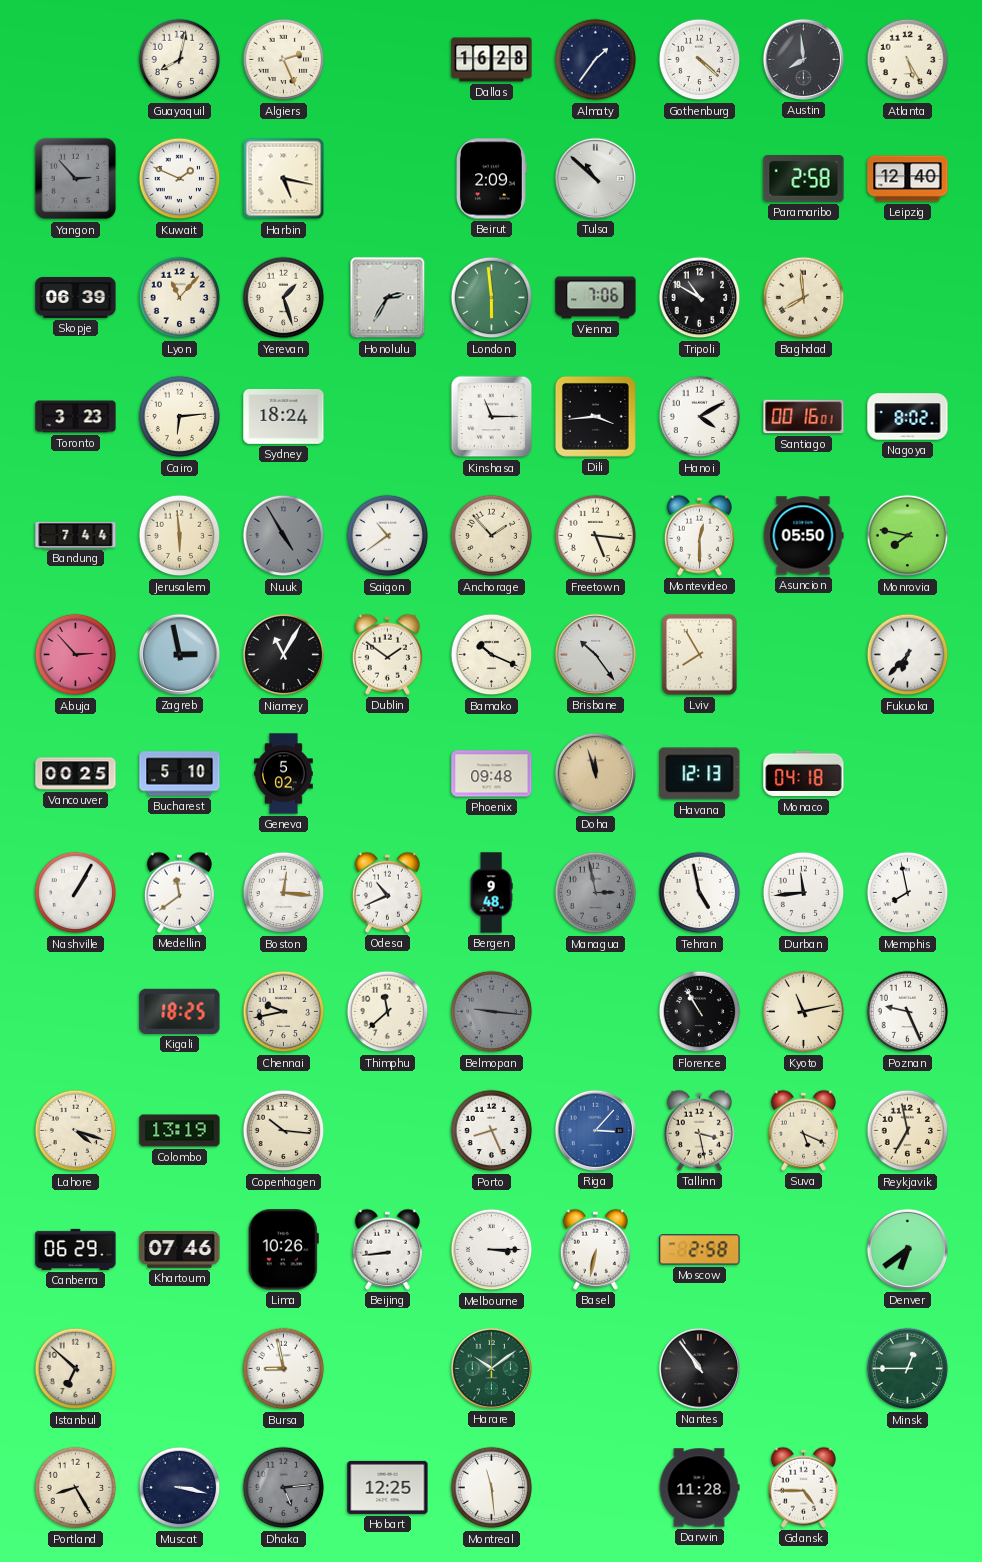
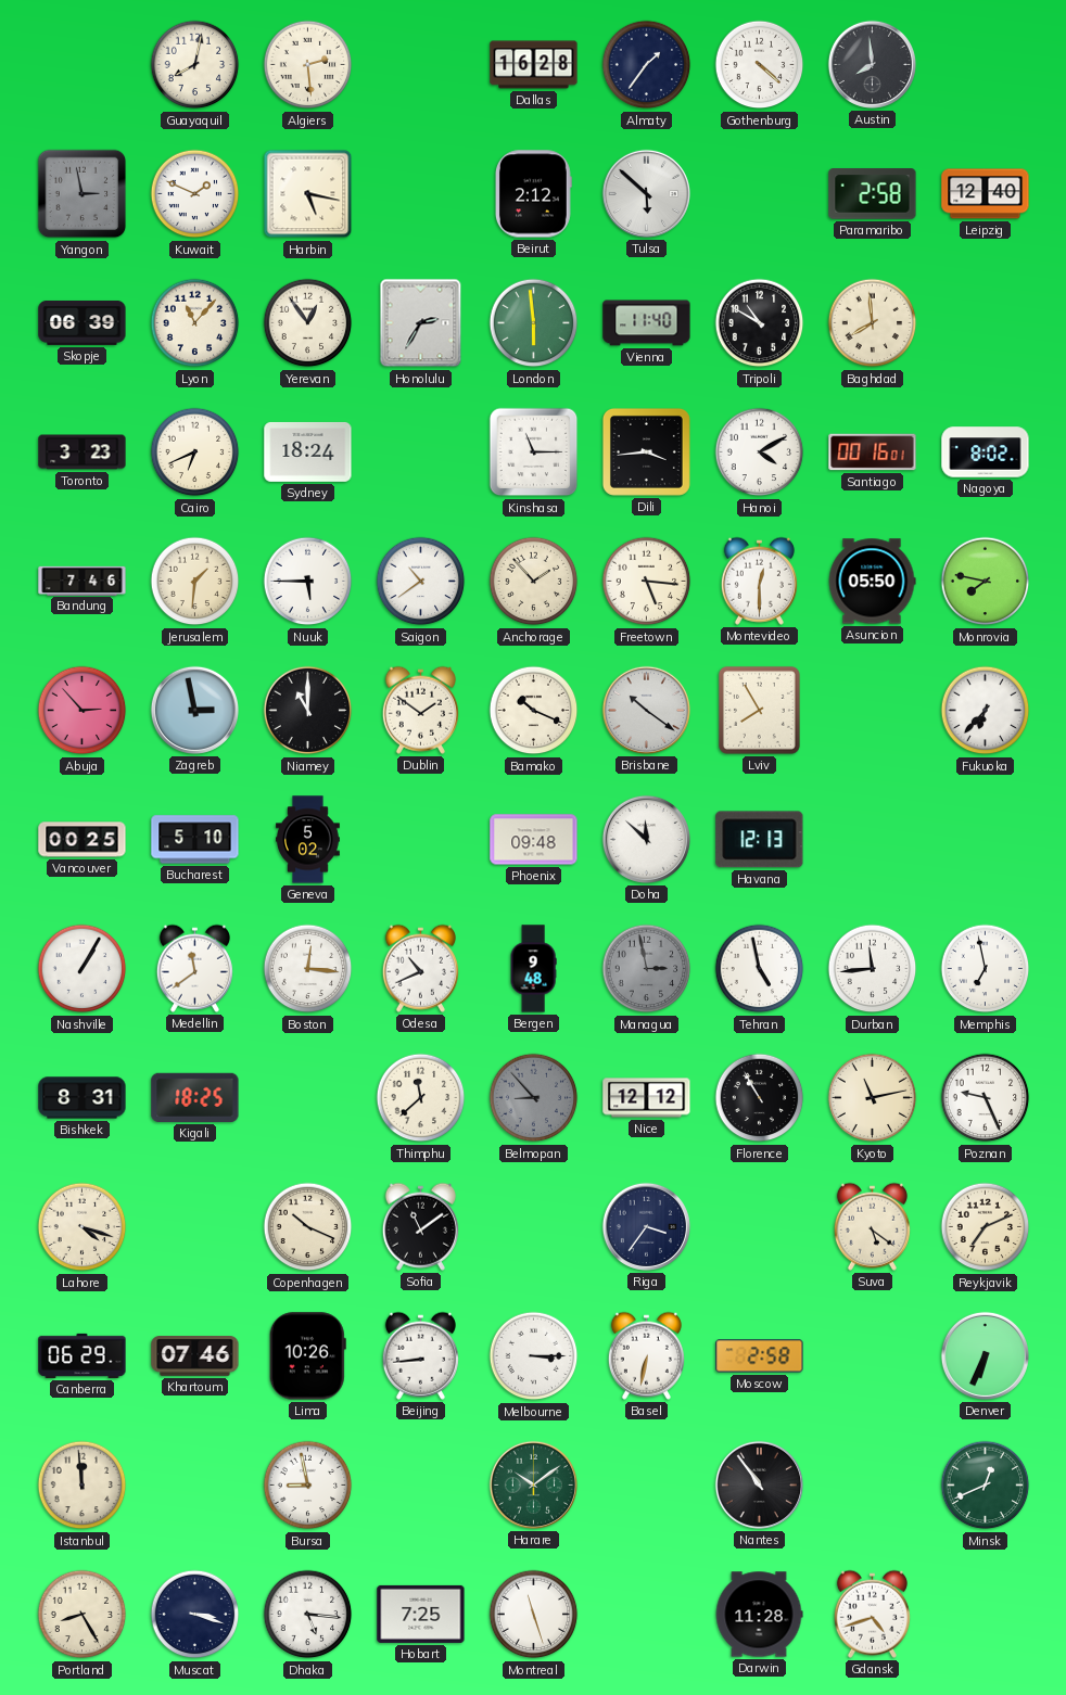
Algiers: 2:26 -> 2:29 (308, 65)
Atlanta: 5:25 -> none (908, 60)
Yangon: 2:53 -> 2:58 (83, 194)
Beirut: 2:09 -> 2:12 (533, 194)
Tulsa: 10:52 -> 5:52 (646, 193)
Yerevan: 1:27 -> 12:54 (308, 323)
Vienna: 7:06 -> 11:40 (647, 323)
Cairo: 6:14 -> 6:41 (195, 453)
Bandung: 7:44 -> 7:46 (83, 581)
Jerusalem: 5:59 -> 1:31 (195, 582)
Nuuk: 4:55 -> 5:45 (308, 582)
Nuuk dial: grey -> white (308, 582)
Niamey: 11:05 -> 11:00 (308, 711)
Brisbane: 10:24 -> 10:21 (646, 710)
Doha: 11:57 -> 11:52 (646, 839)
Doha dial: champagne -> white (646, 839)
Monaco: 04:18 -> none (804, 774)
Memphis: 7:58 -> 6:58 (986, 969)
Bishkek: none -> 8:31 (83, 1098)
Chennai: 9:43 -> none (284, 1012)
Belmopan: 9:16 -> 8:53 (534, 1098)
Nice: none -> 12:12 (647, 1098)
Colombo: 13:19 -> none (180, 1131)
Copenhagen: 10:16 -> 10:19 (308, 1227)
Sofia: none -> 11:09 (420, 1226)
Porto: 8:26 -> none (492, 1131)
Riga: 3:07 -> 3:36 (646, 1226)
Riga dial: blue -> navy (646, 1226)
Tallinn: 3:28 -> none (699, 1130)
Suva: 5:19 -> 5:21 (872, 1226)
Reykjavik: 6:58 -> 7:11 (986, 1227)
Denver: 6:39 -> 6:34 (985, 1355)
Istanbul: 6:52 -> 11:59 (83, 1486)
Minsk: 12:45 -> 12:41 (986, 1486)
Muscat: 3:17 -> 3:18 (195, 1615)
Dhaka: 5:14 -> 5:16 (308, 1615)
Dhaka dial: grey -> white (308, 1615)
Hobart: 12:25 -> 7:25 (421, 1614)
Montreal: 11:29 -> 11:27 (534, 1615)
Gdansk: 4:45 -> 4:42 (872, 1614)
